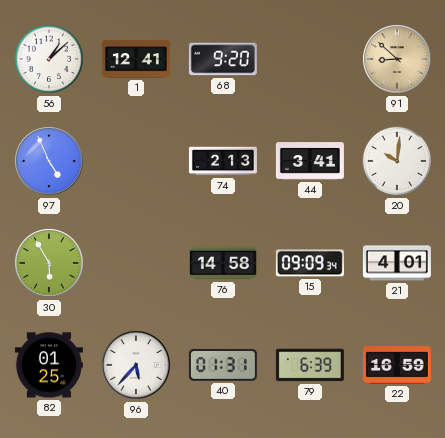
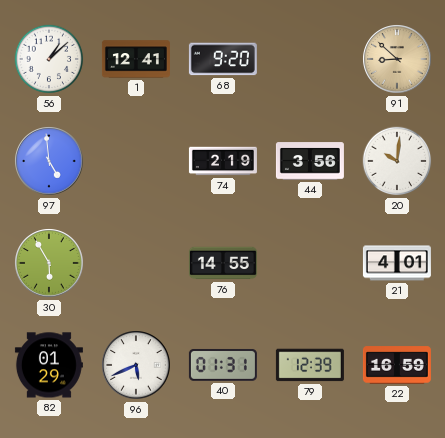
97: 4:56 -> 4:59 (49, 161)
74: 2:13 -> 2:19 (223, 161)
44: 3:41 -> 3:56 (310, 161)
76: 14:58 -> 14:55 (223, 263)
15: 09:09 -> none (310, 263)
82: 01:25 -> 01:29 (49, 365)
96: 5:37 -> 5:41 (136, 365)
79: 6:39 -> 12:39 (310, 365)
